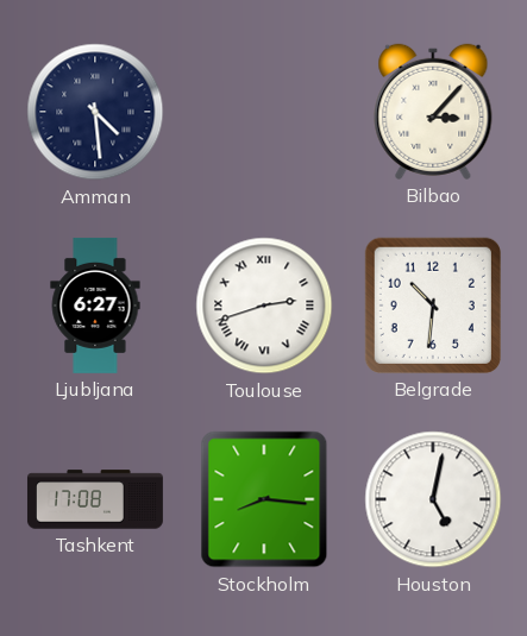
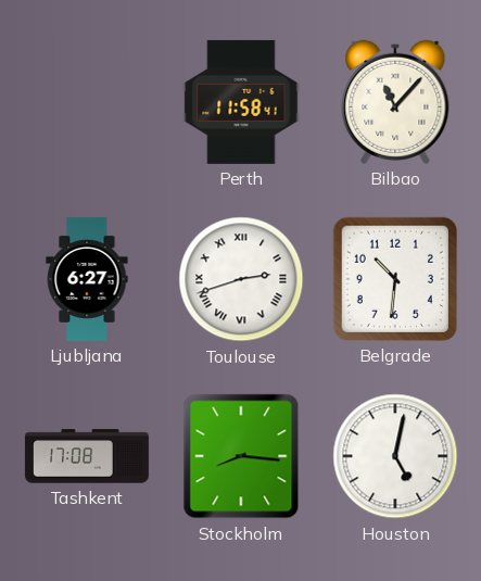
Amman: 4:29 -> none (95, 112)
Perth: none -> 11:58 (241, 102)
Bilbao: 3:07 -> 11:07 (395, 102)
